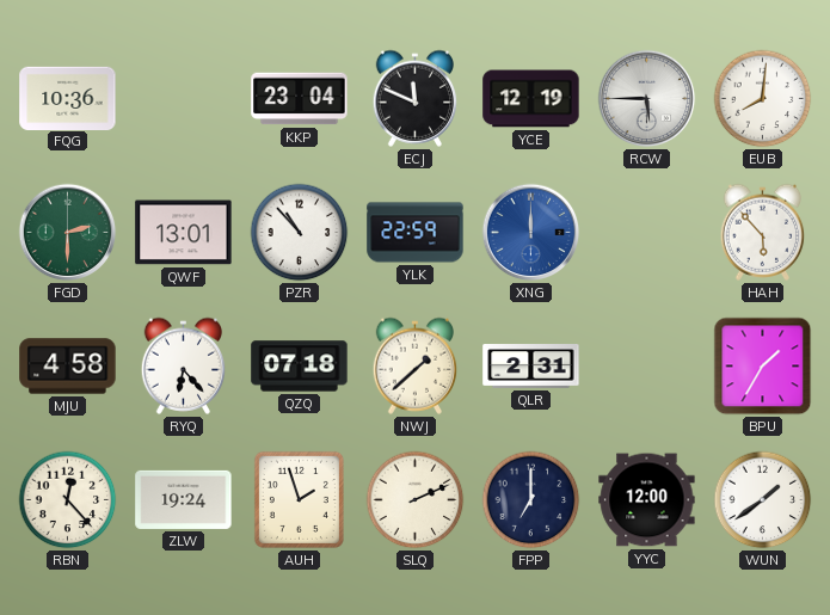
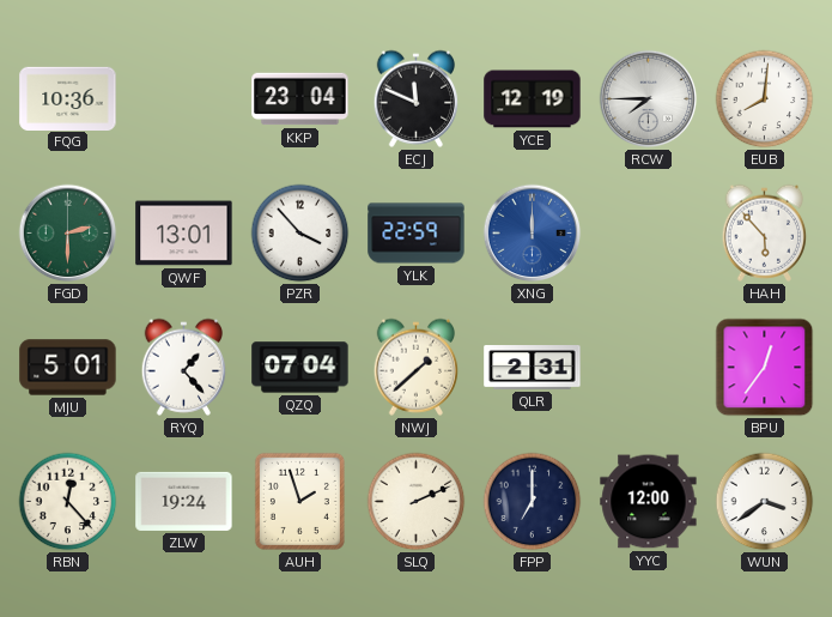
RCW: 5:45 -> 7:45 (649, 99)
PZR: 10:53 -> 3:53 (300, 234)
MJU: 4:58 -> 5:01 (68, 368)
RYQ: 6:23 -> 1:23 (184, 367)
QZQ: 07:18 -> 07:04 (300, 368)
BPU: 1:35 -> 12:36 (765, 368)
WUN: 1:39 -> 3:39 (765, 502)
